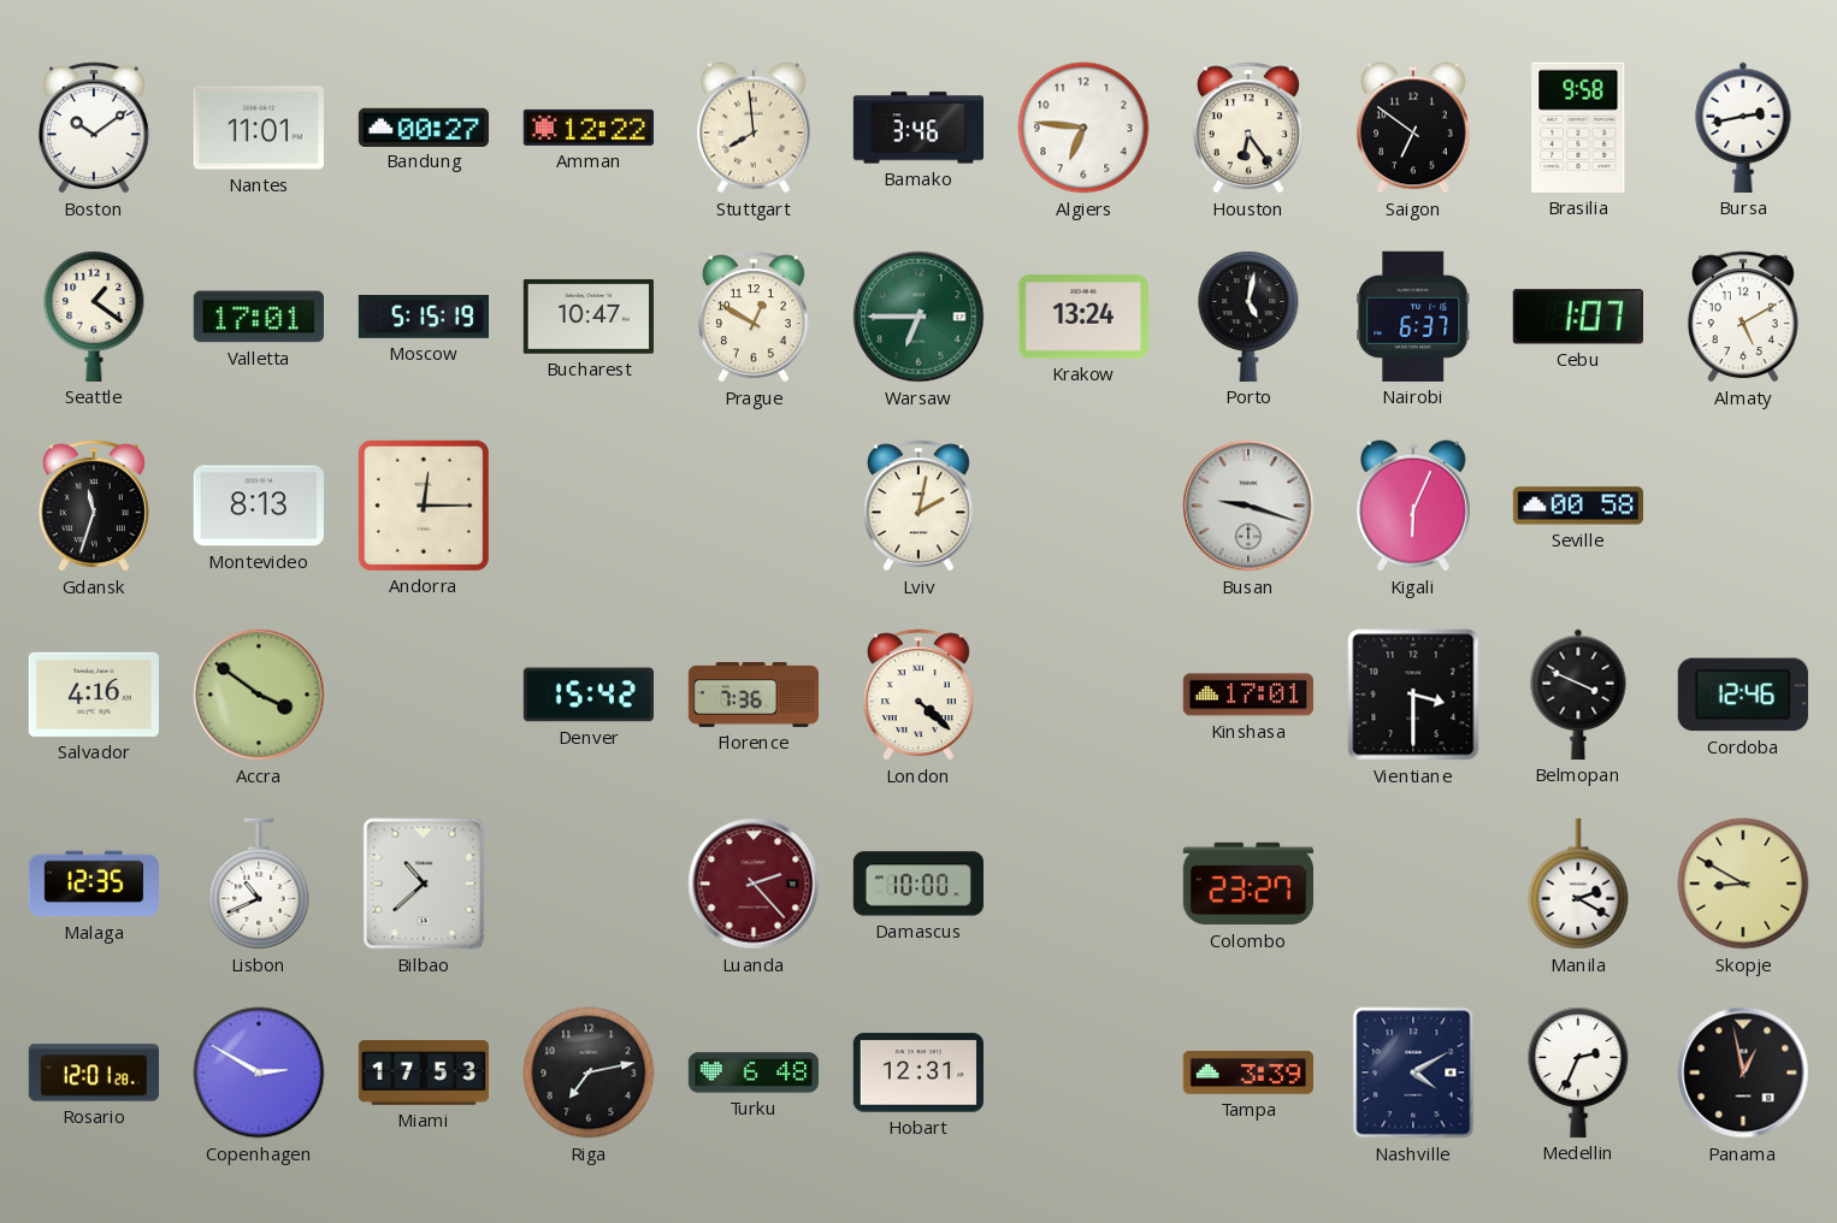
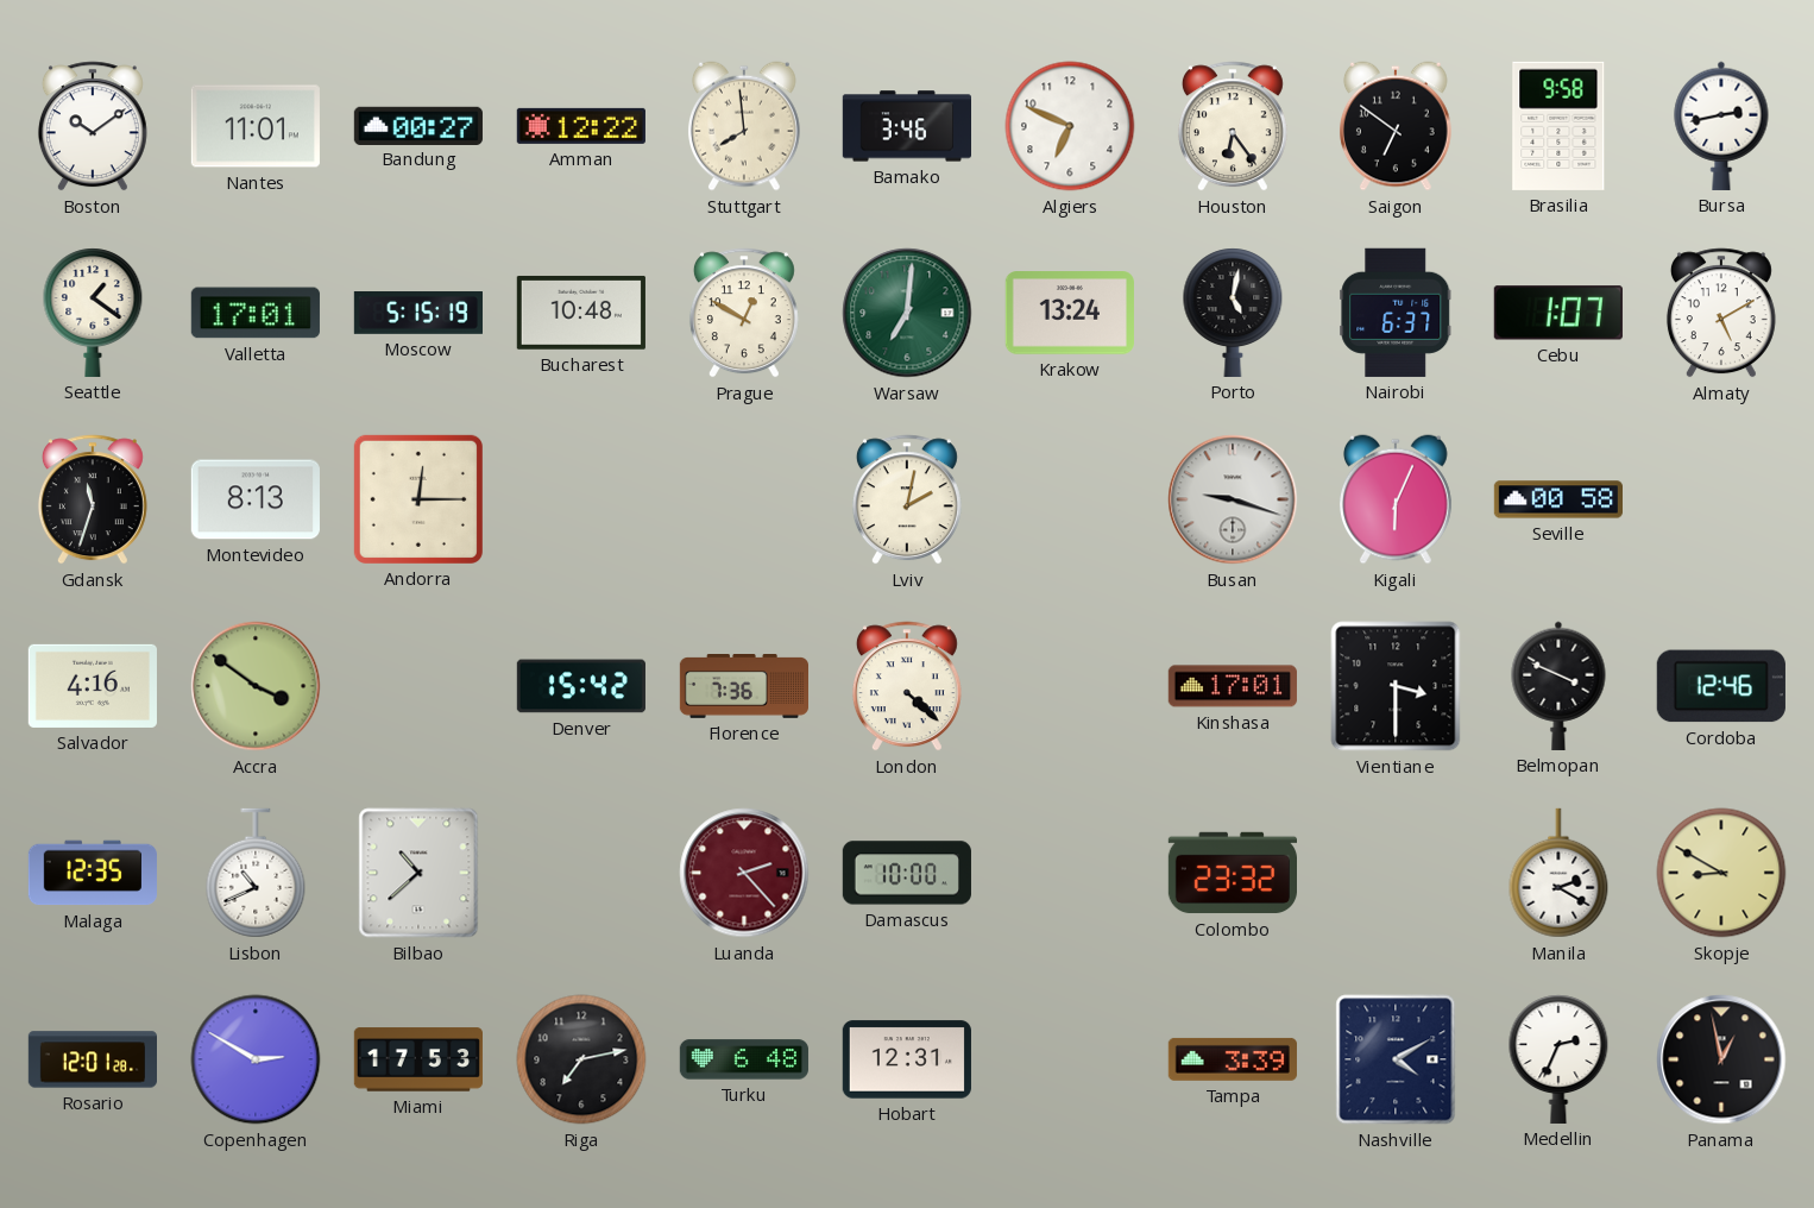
Algiers: 6:46 -> 6:49 (1070, 126)
Bucharest: 10:47 -> 10:48 (581, 313)
Warsaw: 6:45 -> 7:01 (907, 313)
Colombo: 23:27 -> 23:32 (1232, 873)
